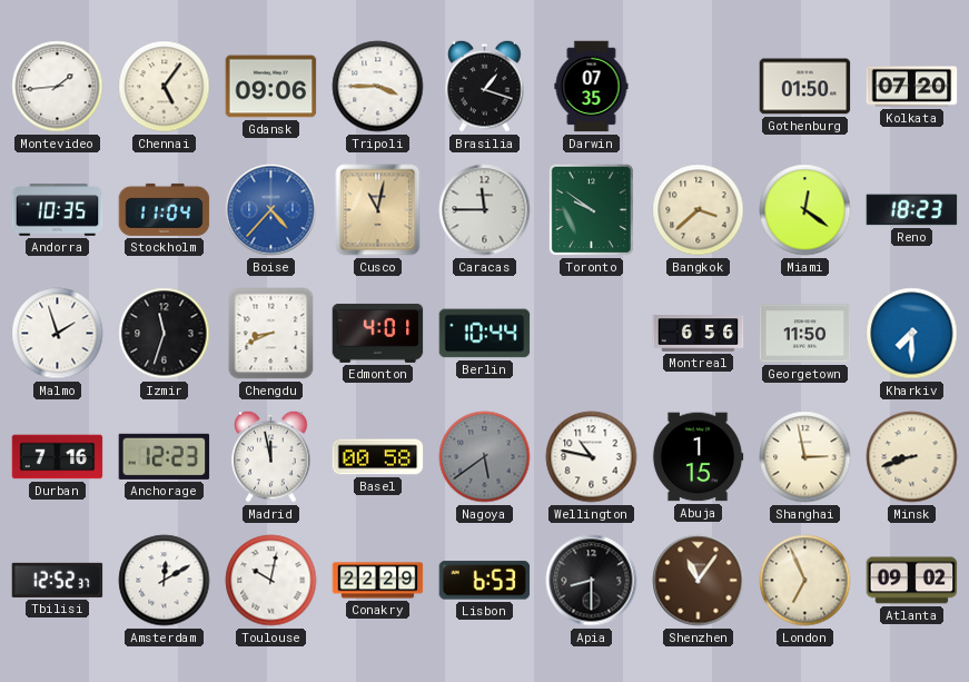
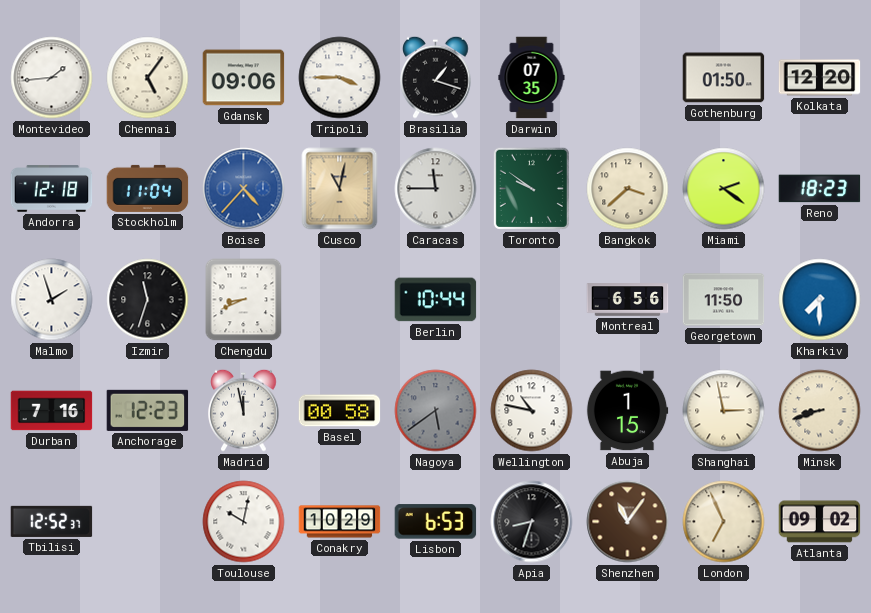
Kolkata: 07:20 -> 12:20 (820, 78)
Andorra: 10:35 -> 12:18 (52, 189)
Miami: 12:21 -> 2:21 (724, 189)
Edmonton: 4:01 -> none (378, 333)
Amsterdam: 12:10 -> none (165, 581)
Conakry: 22:29 -> 10:29 (340, 522)
Apia: 8:30 -> 8:33 (532, 522)
